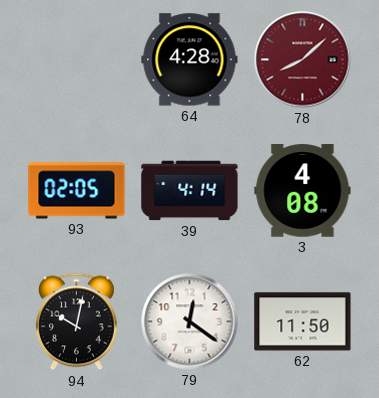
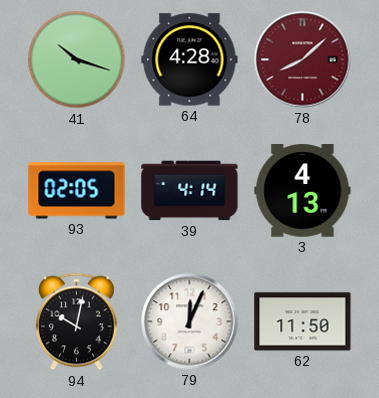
41: none -> 10:18 (77, 60)
3: 4:08 -> 4:13 (303, 191)
79: 12:21 -> 12:04 (190, 322)
